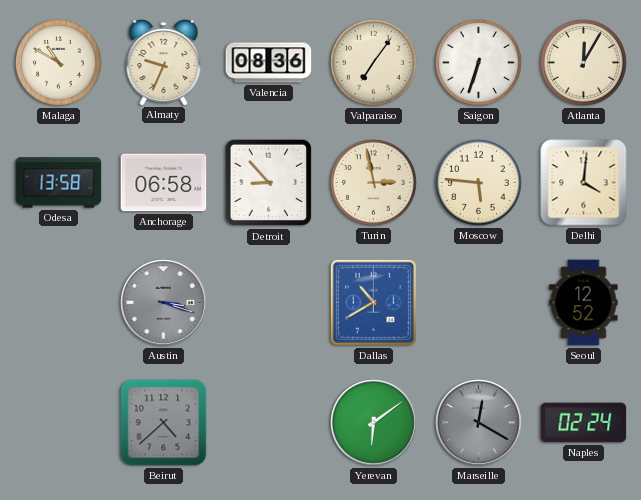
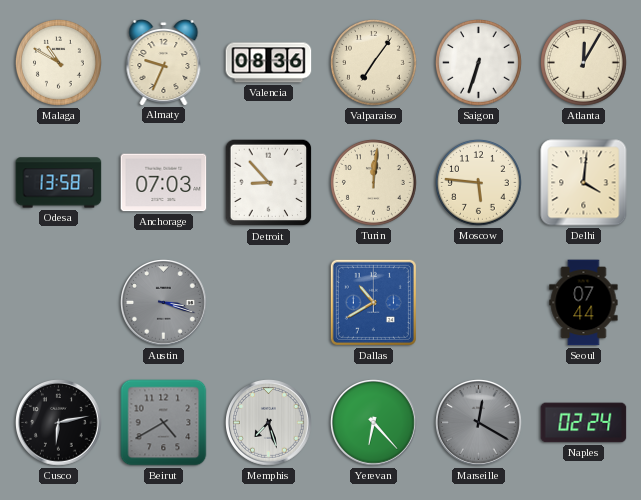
Anchorage: 06:58 -> 07:03 (164, 183)
Turin: 2:58 -> 12:01 (374, 183)
Seoul: 12:52 -> 07:44 (584, 303)
Cusco: none -> 6:13 (59, 423)
Beirut: 4:38 -> 4:40 (164, 423)
Memphis: none -> 7:27 (269, 423)
Yerevan: 6:09 -> 6:23 (374, 423)
